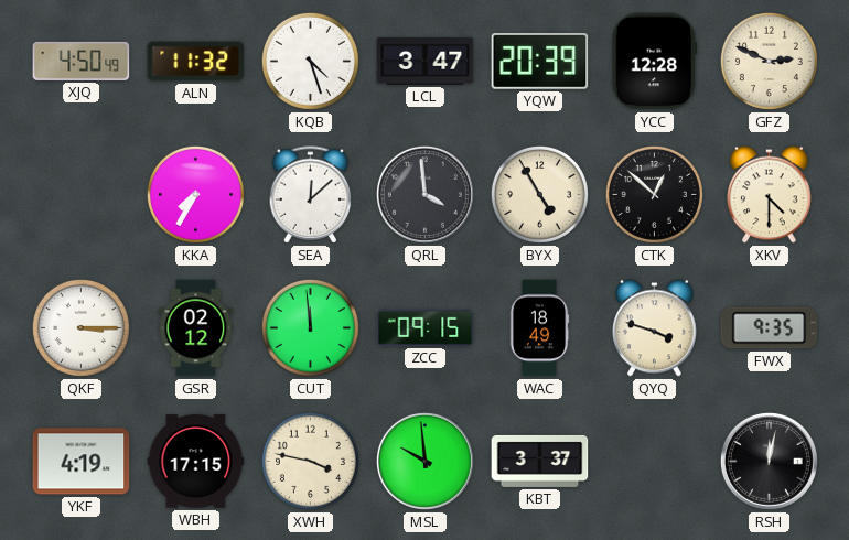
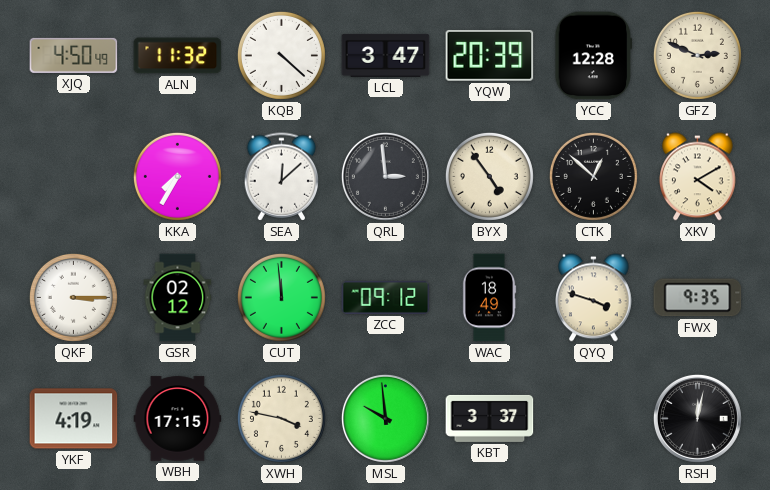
KQB: 4:27 -> 4:22 (281, 55)
QRL: 3:59 -> 2:59 (385, 176)
BYX: 4:55 -> 4:54 (489, 176)
XKV: 4:30 -> 4:10 (698, 177)
ZCC: 09:15 -> 09:12 (386, 297)
